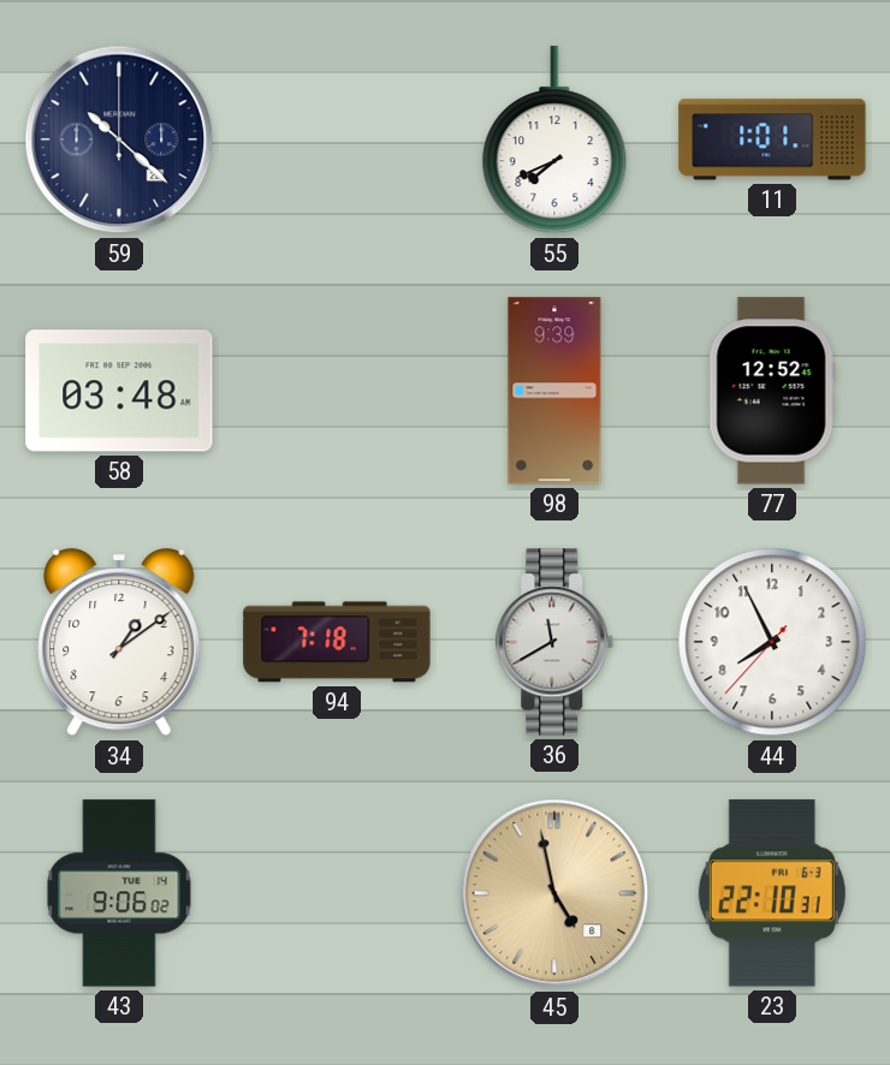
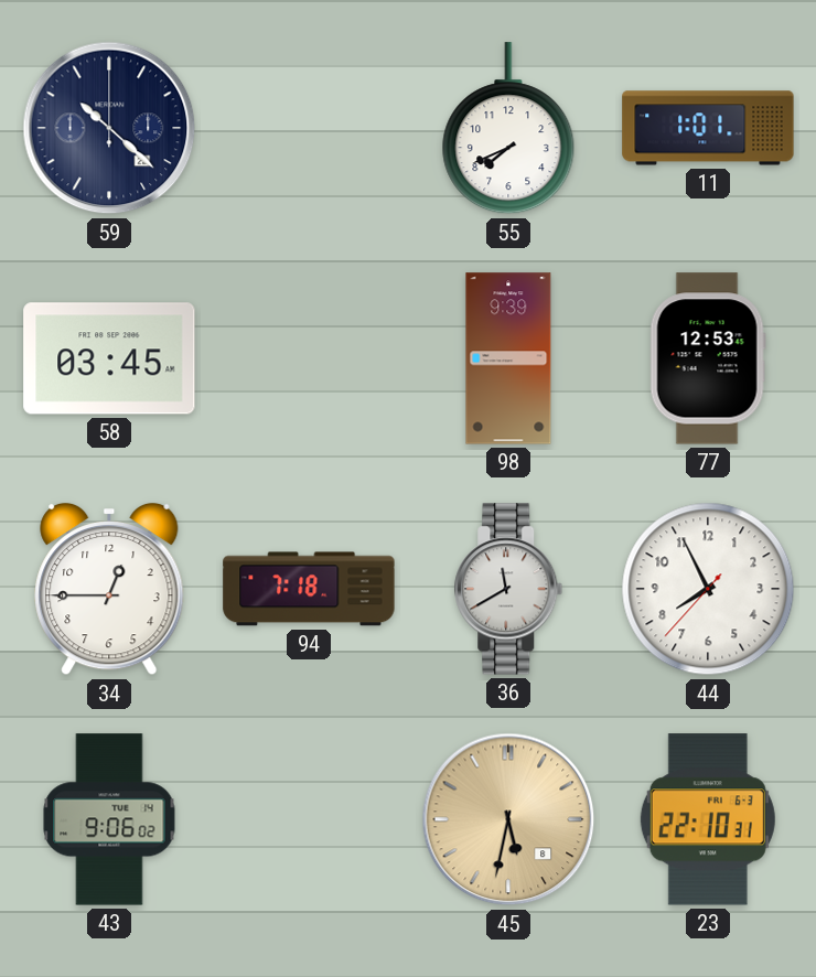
58: 03:48 -> 03:45 (109, 358)
77: 12:52 -> 12:53 (708, 358)
34: 1:09 -> 12:45 (109, 589)
45: 4:58 -> 5:32 (508, 819)
